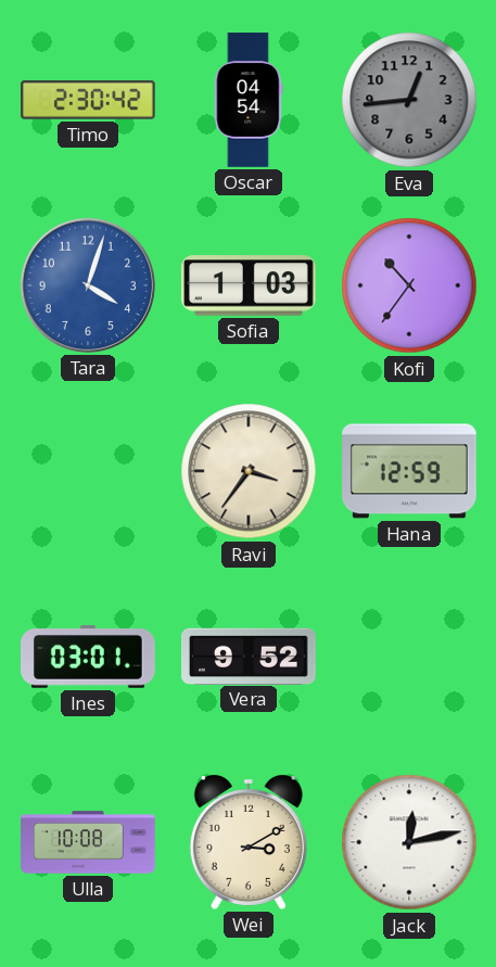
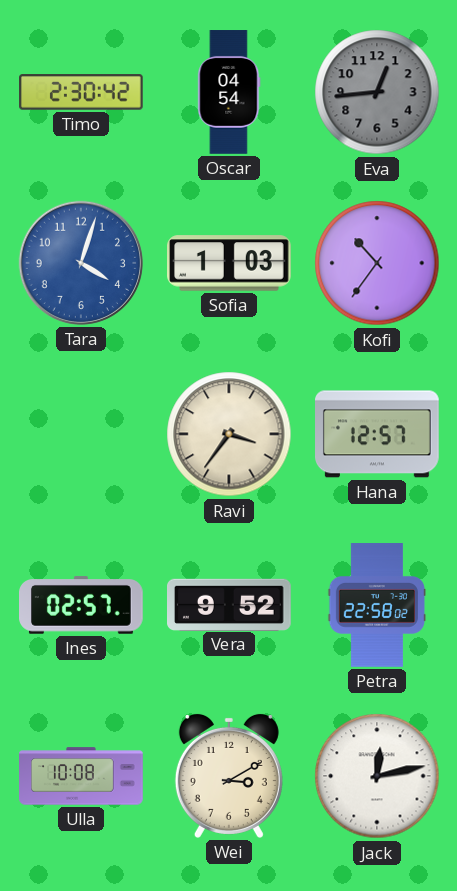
Hana: 12:59 -> 12:57 (378, 434)
Ines: 03:01 -> 02:57 (82, 605)
Petra: none -> 22:58 (377, 605)
